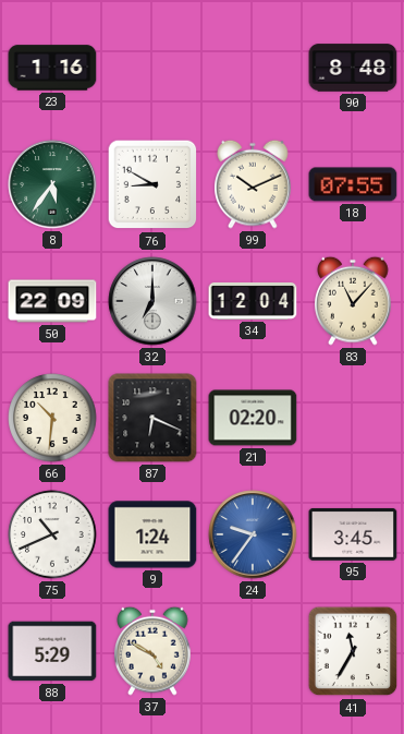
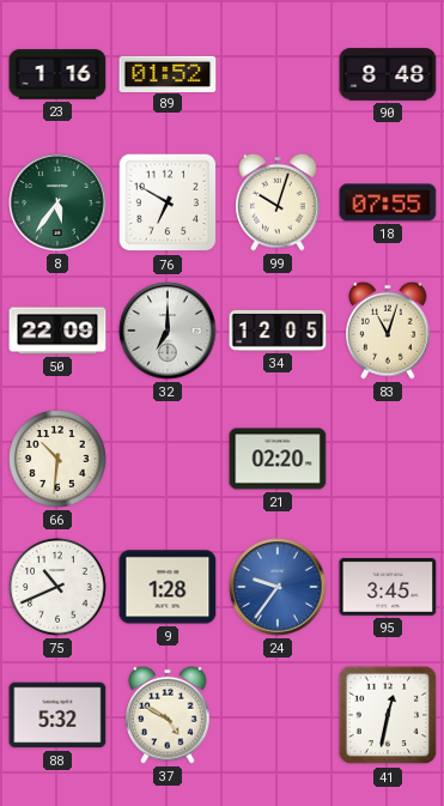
89: none -> 01:52 (168, 73)
76: 8:50 -> 6:50 (168, 202)
99: 10:11 -> 10:03 (279, 202)
34: 12:04 -> 12:05 (278, 331)
83: 11:07 -> 11:03 (389, 331)
87: 6:19 -> none (152, 418)
9: 1:24 -> 1:28 (168, 587)
88: 5:29 -> 5:32 (57, 715)
41: 11:35 -> 12:32 (388, 715)
